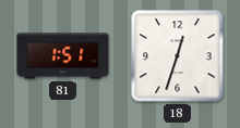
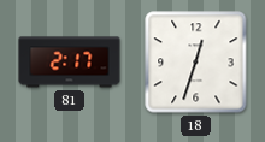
81: 1:51 -> 2:17 (70, 63)
